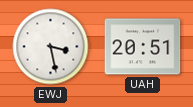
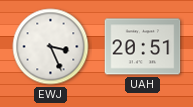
EWJ: 3:28 -> 3:26 (51, 47)
